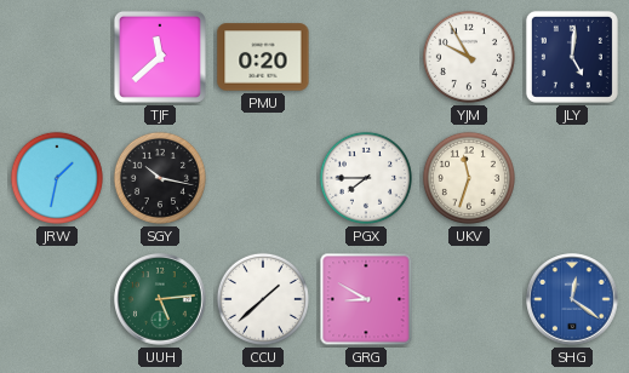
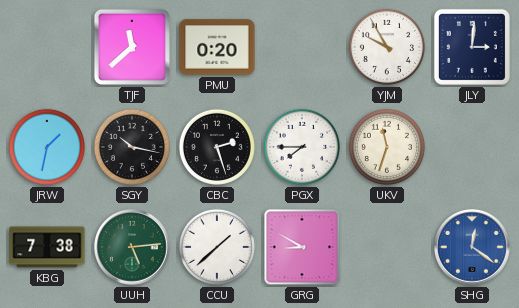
JLY: 5:01 -> 3:01 (472, 47)
CBC: none -> 2:27 (217, 147)
KBG: none -> 7:38 (47, 247)
